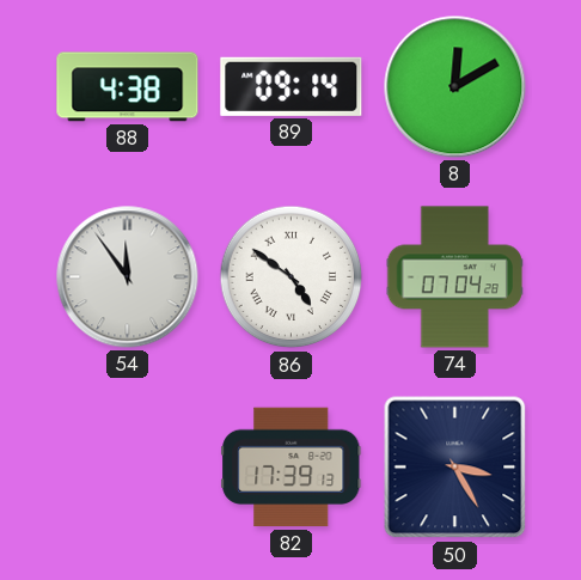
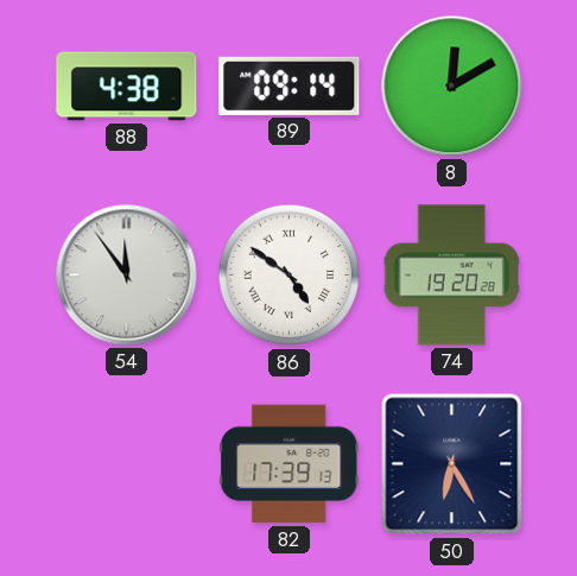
74: 07:04 -> 19:20 (451, 276)
50: 3:25 -> 6:25 (452, 464)
